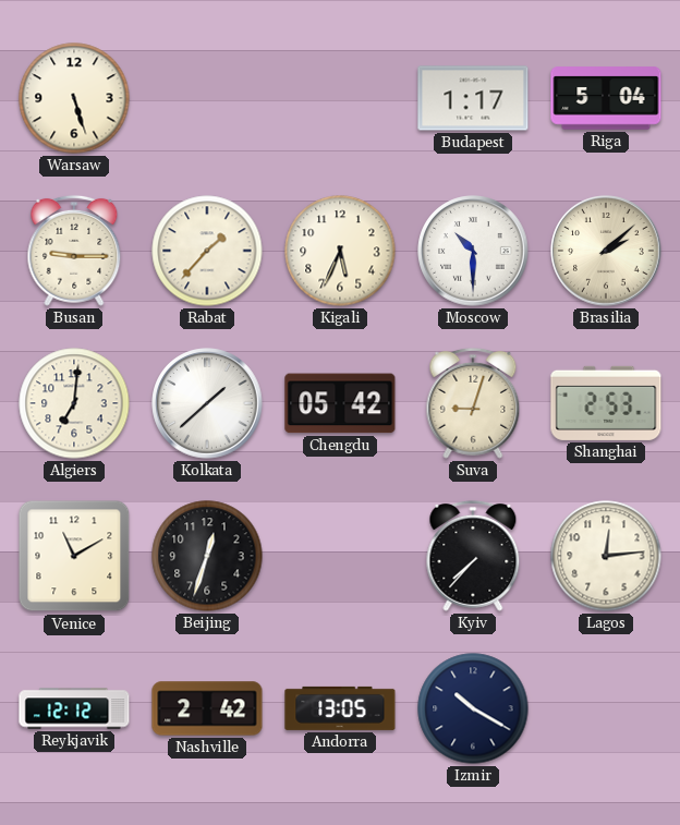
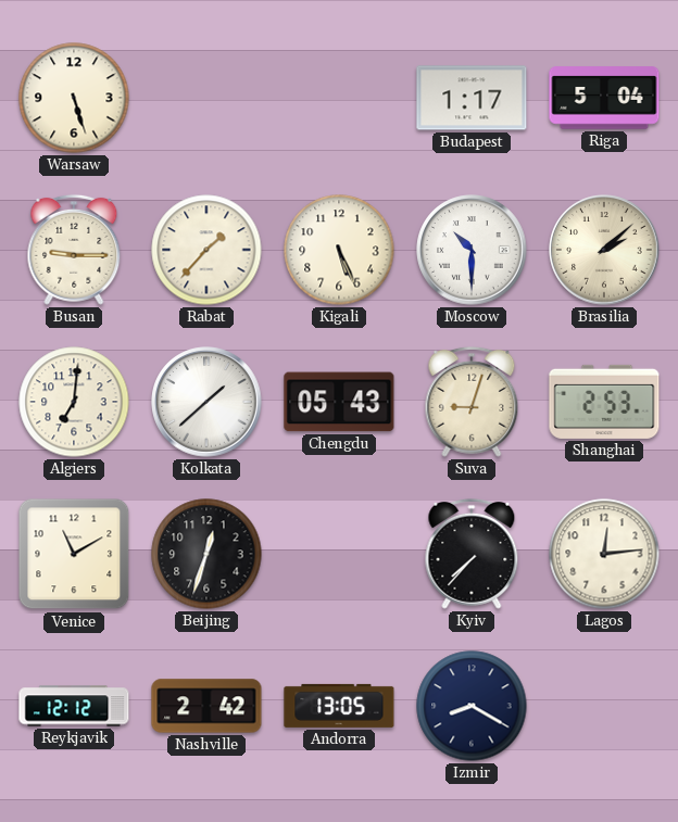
Kigali: 5:34 -> 5:26 (339, 250)
Chengdu: 05:42 -> 05:43 (339, 402)
Izmir: 10:20 -> 8:20 (472, 706)
